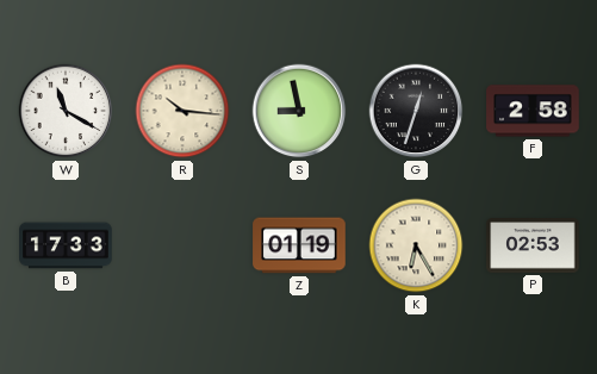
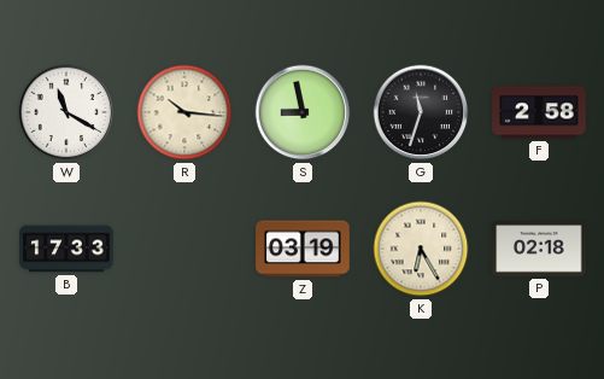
G: 12:33 -> 11:33 (421, 112)
Z: 01:19 -> 03:19 (303, 249)
P: 02:53 -> 02:18 (539, 249)
